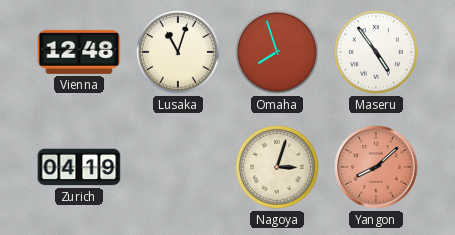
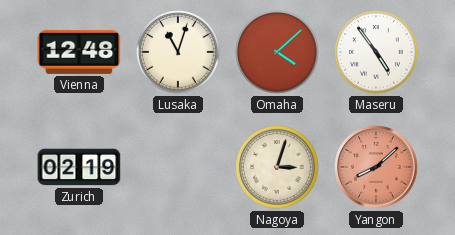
Omaha: 7:57 -> 4:08 (277, 52)
Zurich: 04:19 -> 02:19 (79, 167)
